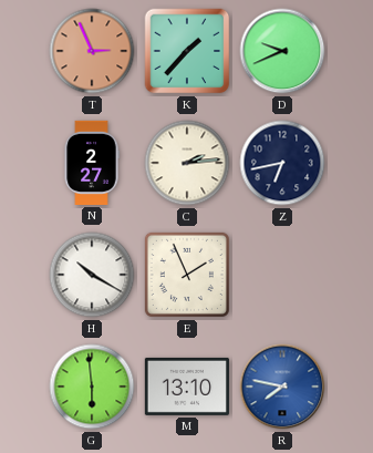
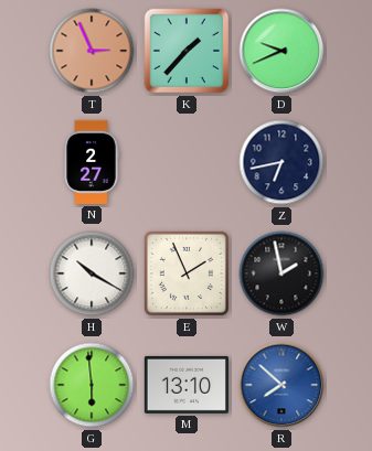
C: 2:14 -> none (187, 163)
W: none -> 1:58 (281, 273)
R: 7:47 -> 7:52 (281, 385)
